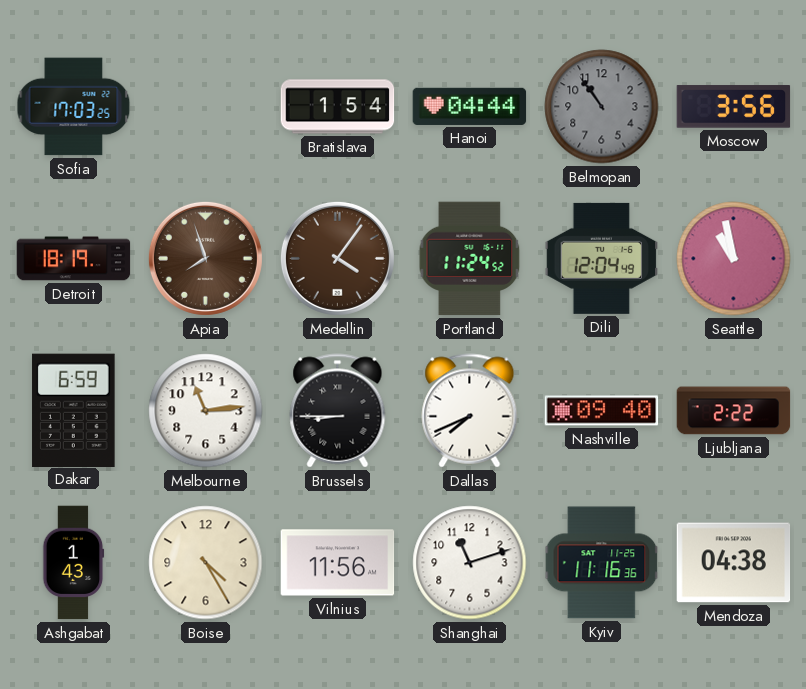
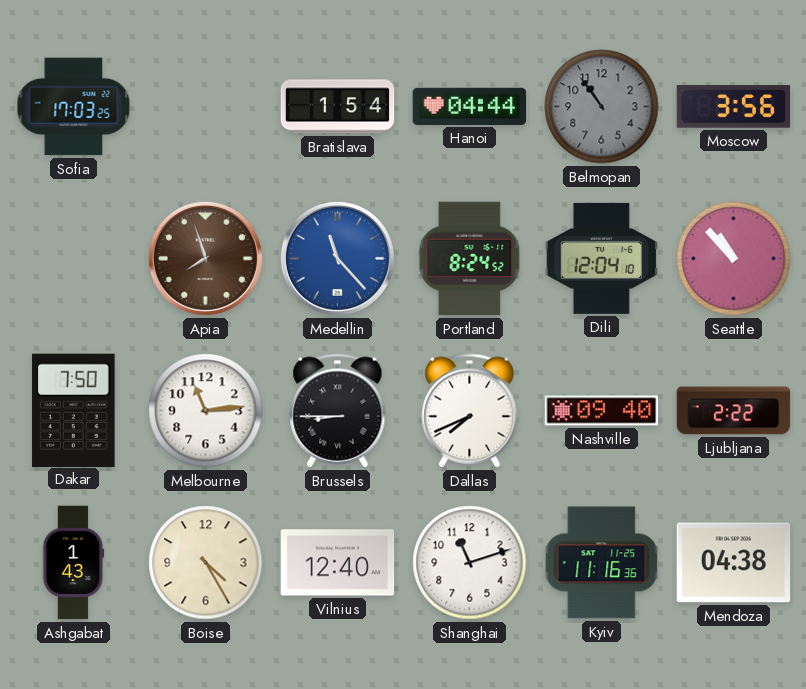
Detroit: 18:19 -> none (74, 259)
Medellin: 4:06 -> 11:23 (337, 258)
Medellin dial: brown -> blue (337, 258)
Portland: 11:24 -> 8:24 (470, 259)
Dili: 12:04:49 -> 12:04:10 (602, 258)
Seattle: 10:58 -> 10:53 (734, 259)
Dakar: 6:59 -> 7:50 (74, 410)
Vilnius: 11:56 -> 12:40 (338, 563)
